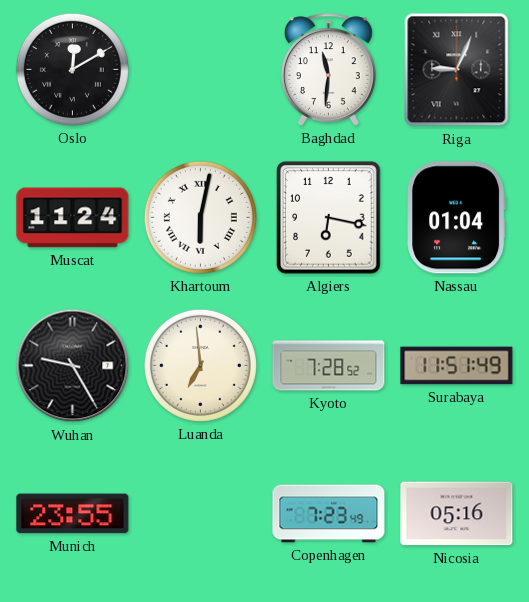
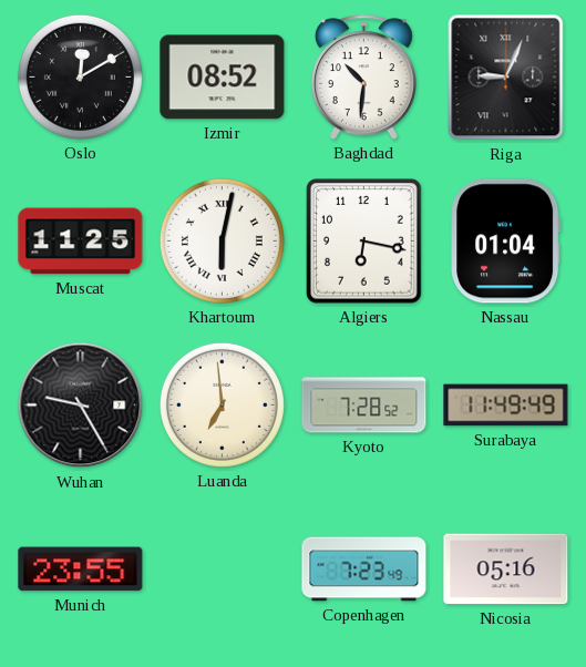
Izmir: none -> 08:52 (223, 78)
Baghdad: 11:31 -> 10:31 (363, 78)
Muscat: 11:24 -> 11:25 (81, 242)
Surabaya: 11:51 -> 11:49 (506, 406)
